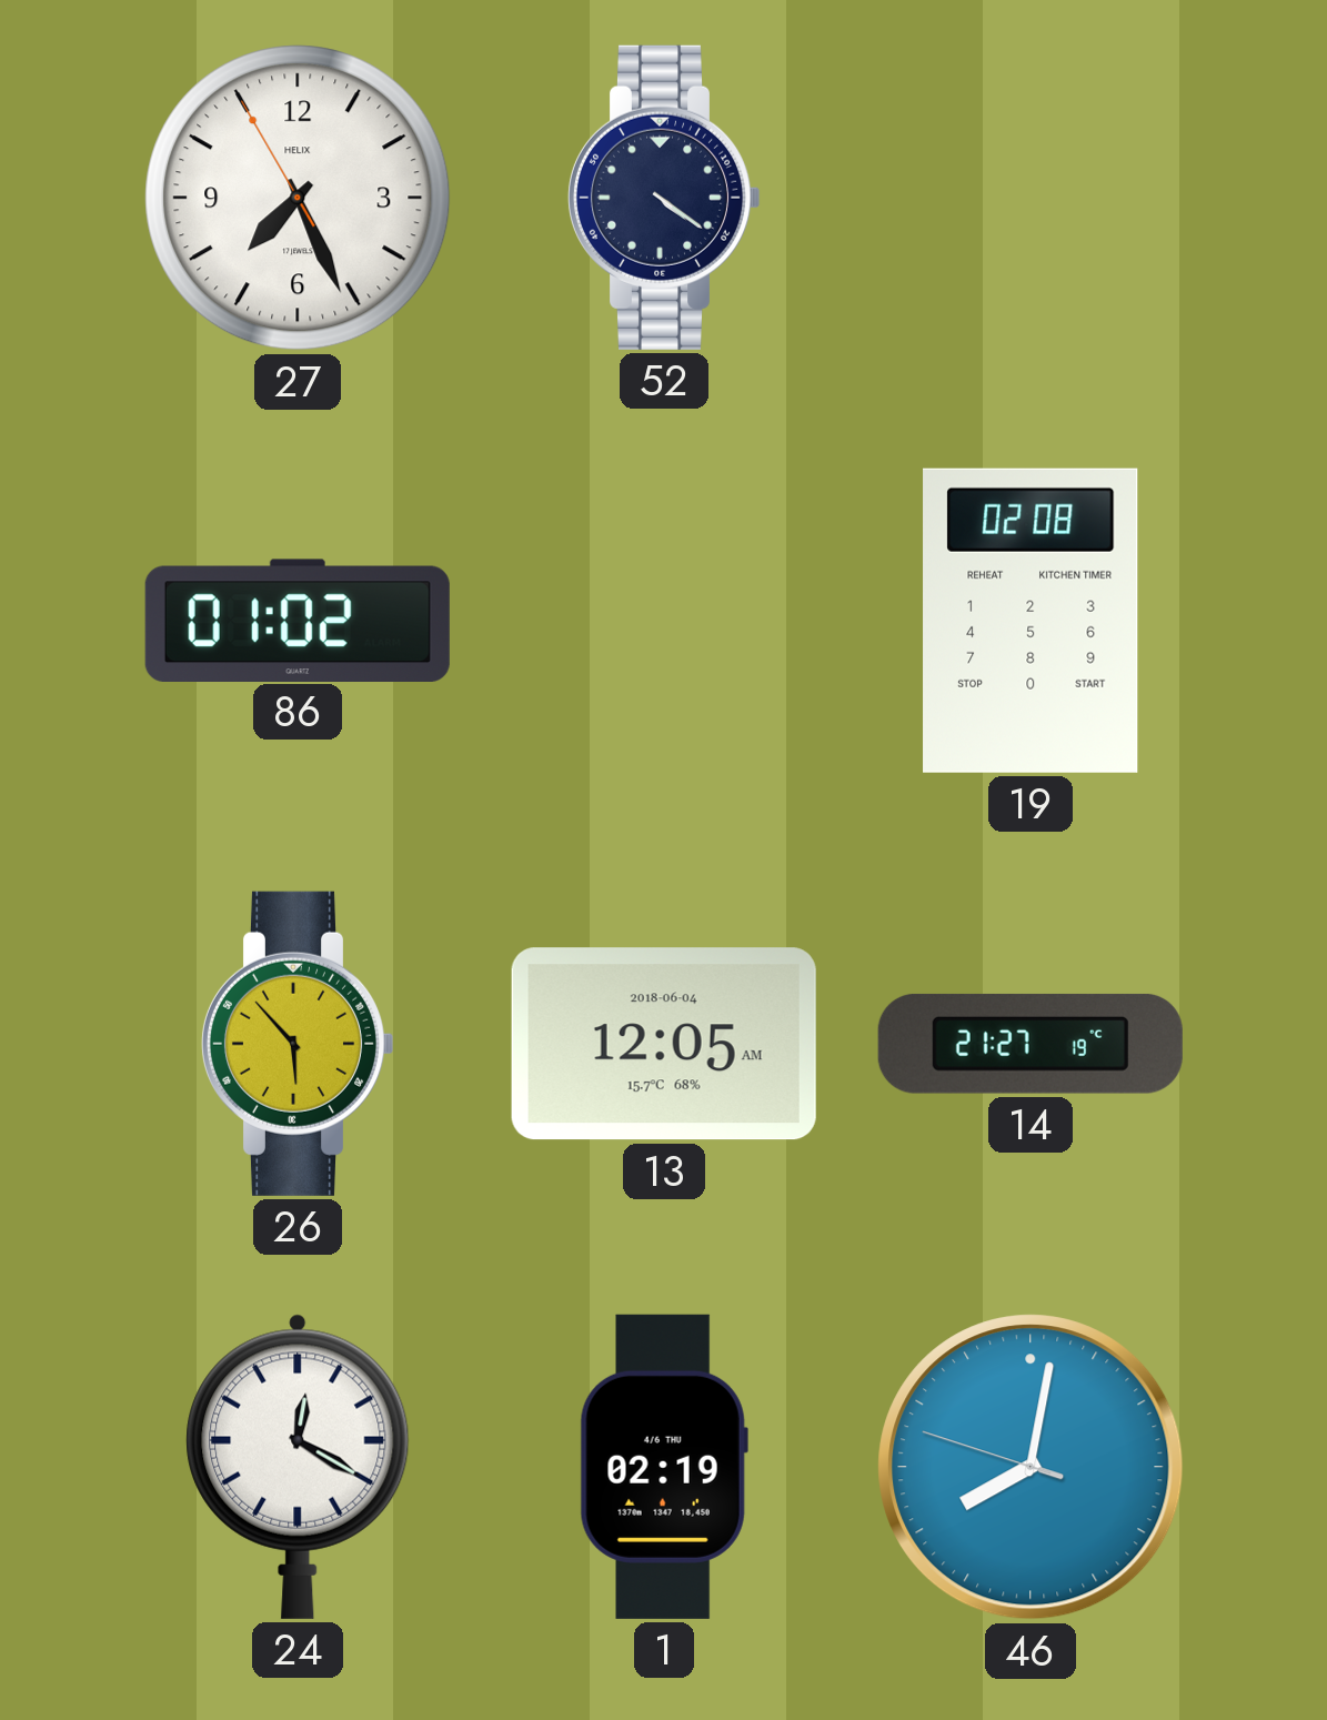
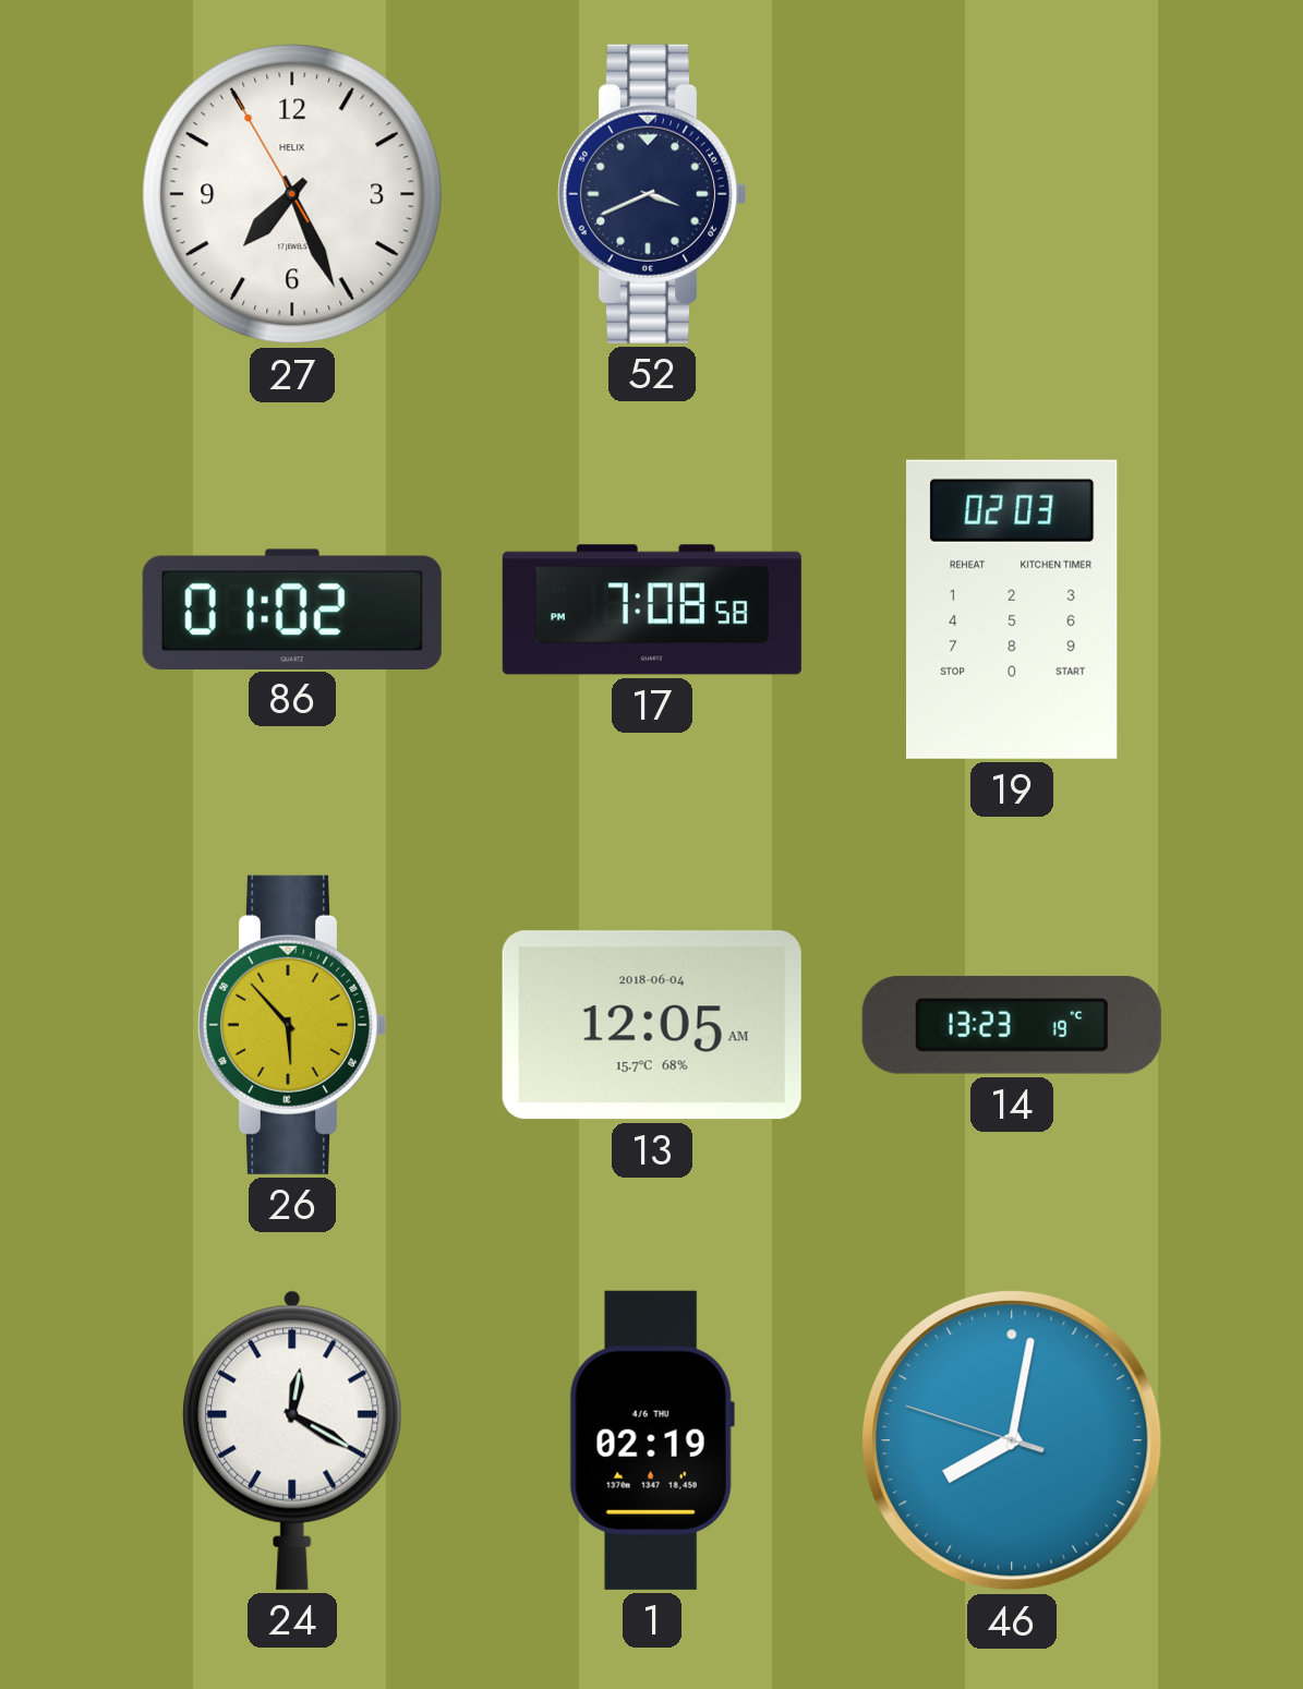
52: 4:21 -> 3:41 (652, 194)
17: none -> 7:08 (652, 610)
19: 02:08 -> 02:03 (1012, 610)
14: 21:27 -> 13:23 (1012, 1025)
